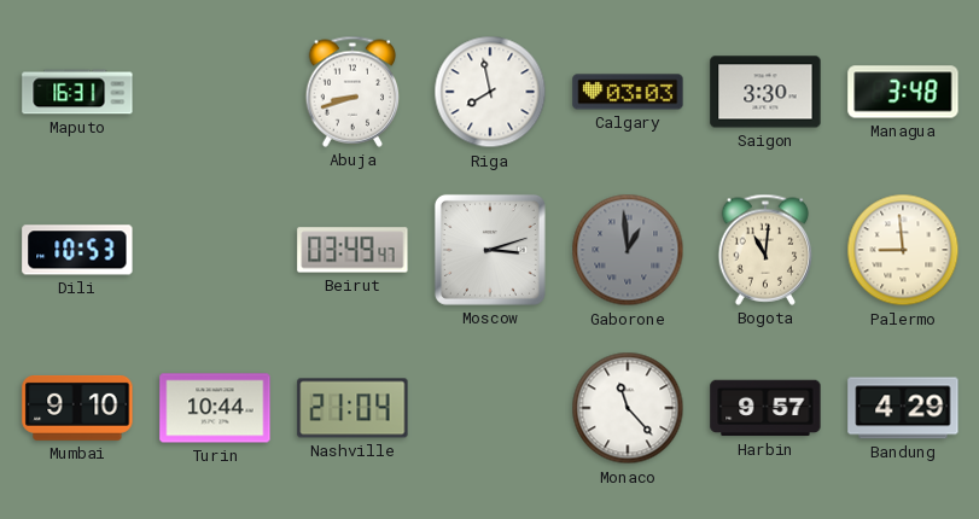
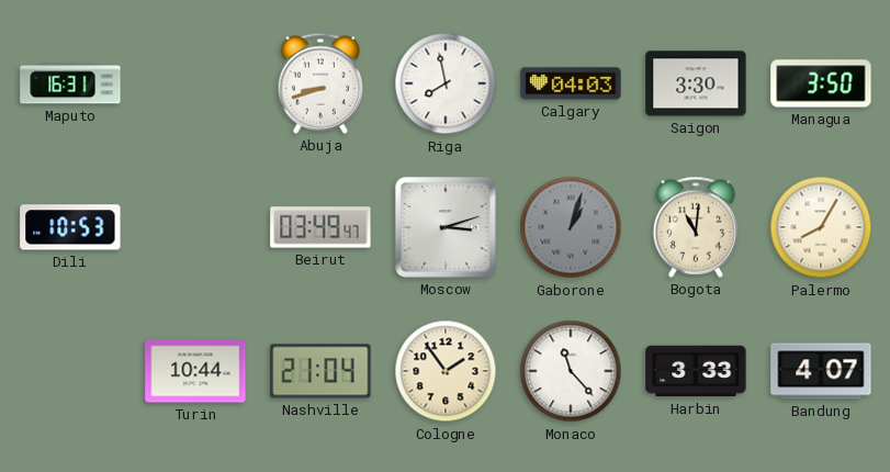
Calgary: 03:03 -> 04:03 (571, 83)
Managua: 3:48 -> 3:50 (821, 83)
Gaborone: 12:59 -> 1:03 (571, 227)
Palermo: 8:59 -> 8:05 (821, 227)
Mumbai: 9:10 -> none (77, 408)
Cologne: none -> 1:54 (446, 371)
Harbin: 9:57 -> 3:33 (696, 371)
Bandung: 4:29 -> 4:07 (821, 371)
